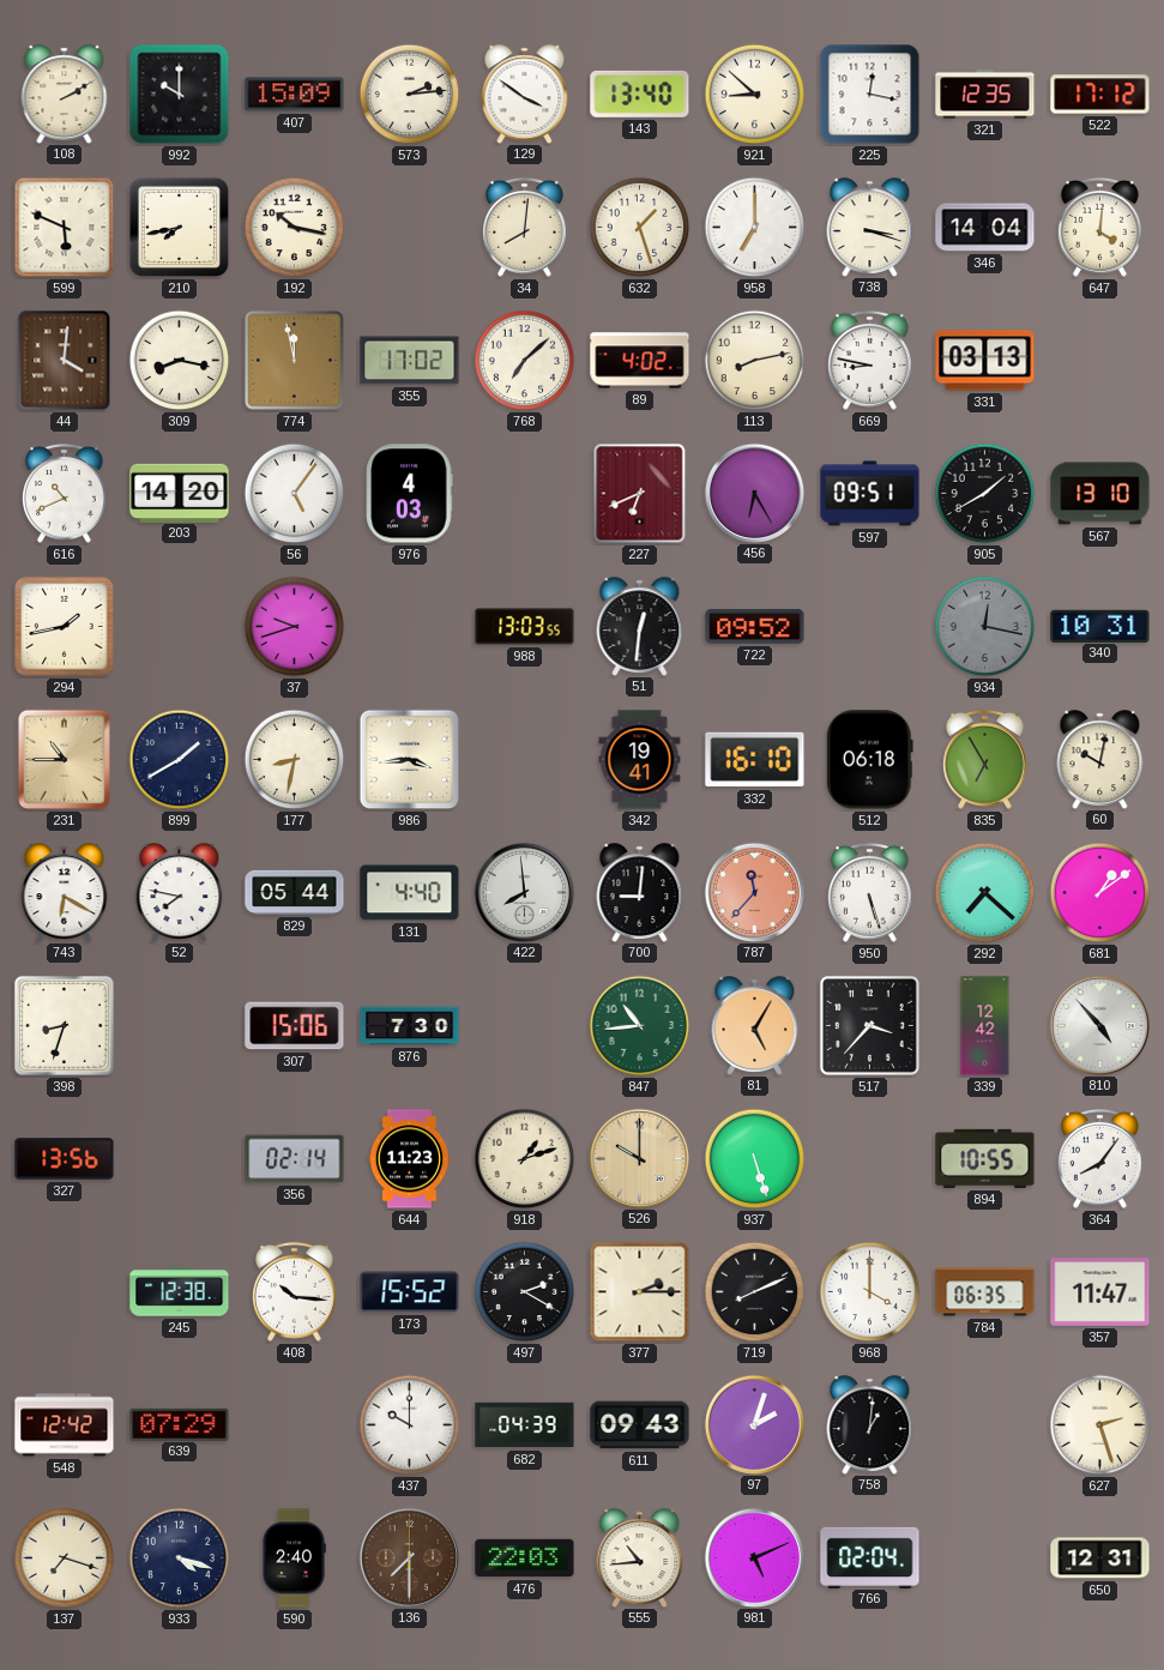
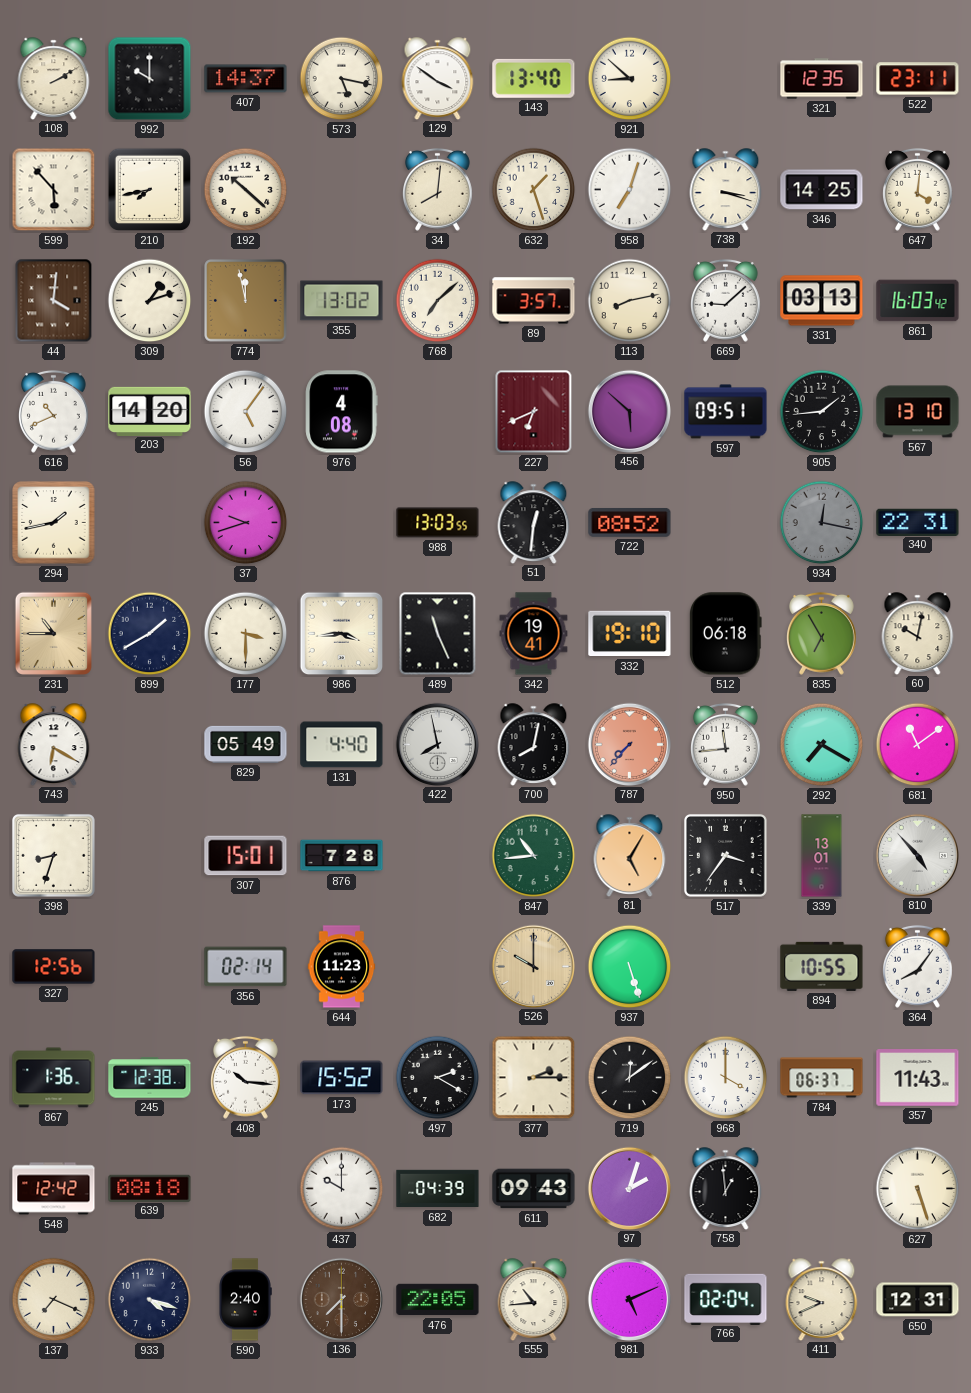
407: 15:09 -> 14:37 (246, 79)
573: 2:14 -> 5:17 (342, 79)
225: 12:17 -> none (870, 95)
522: 17:12 -> 23:11 (918, 79)
599: 5:49 -> 5:53 (54, 190)
192: 10:17 -> 10:22 (246, 190)
958: 7:00 -> 7:03 (630, 190)
346: 14:04 -> 14:25 (822, 190)
309: 8:17 -> 1:12 (150, 301)
355: 17:02 -> 13:02 (342, 301)
89: 4:02 -> 3:57 (534, 301)
669: 8:47 -> 9:08 (726, 300)
861: none -> 16:03 (918, 301)
976: 4:03 -> 4:08 (342, 412)
456: 6:25 -> 5:52 (629, 411)
905: 1:40 -> 1:44 (822, 412)
722: 09:52 -> 08:52 (630, 523)
340: 10:31 -> 22:31 (918, 522)
177: 8:32 -> 3:30 (246, 634)
489: none -> 11:26 (438, 634)
332: 16:10 -> 19:10 (630, 634)
52: 7:47 -> none (180, 892)
829: 05:44 -> 05:49 (246, 744)
422: 7:59 -> 7:58 (437, 744)
700: 9:01 -> 8:02 (534, 744)
787: 11:37 -> 7:37 (629, 744)
950: 5:27 -> 11:44 (726, 744)
292: 7:22 -> 7:20 (822, 745)
681: 1:09 -> 11:09 (918, 745)
307: 15:06 -> 15:01 (246, 856)
876: 7:30 -> 7:28 (342, 856)
517: 3:37 -> 3:36 (725, 855)
339: 12:42 -> 13:01 (822, 856)
327: 13:56 -> 12:56 (54, 967)
918: 1:12 -> none (525, 1159)
867: none -> 1:36 (54, 1078)
719: 8:11 -> 12:09 (630, 1078)
784: 06:35 -> 06:37 (822, 1078)
357: 11:47 -> 11:43 (918, 1078)
639: 07:29 -> 08:18 (150, 1188)
758: 1:01 -> 12:59 (726, 1188)
627: 2:27 -> 5:27 (918, 1189)
137: 7:18 -> 7:19 (54, 1300)
476: 22:03 -> 22:05 (438, 1300)
411: none -> 9:41 (822, 1299)
